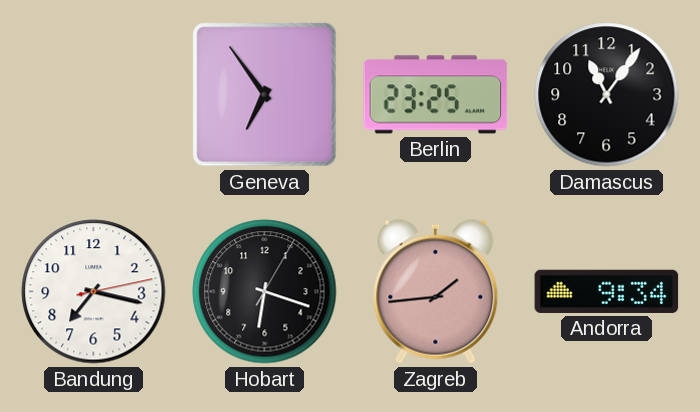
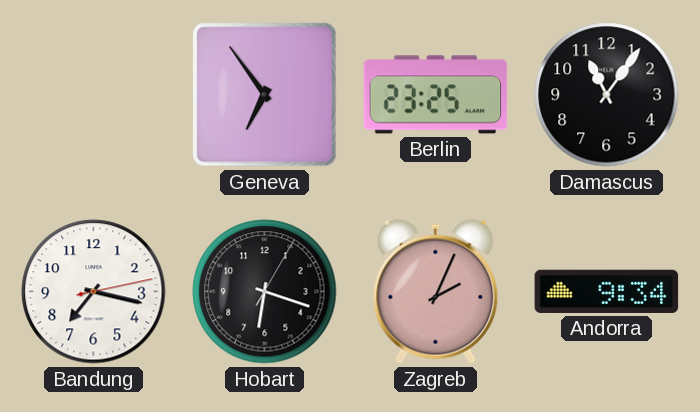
Zagreb: 1:44 -> 2:04 (436, 291)
